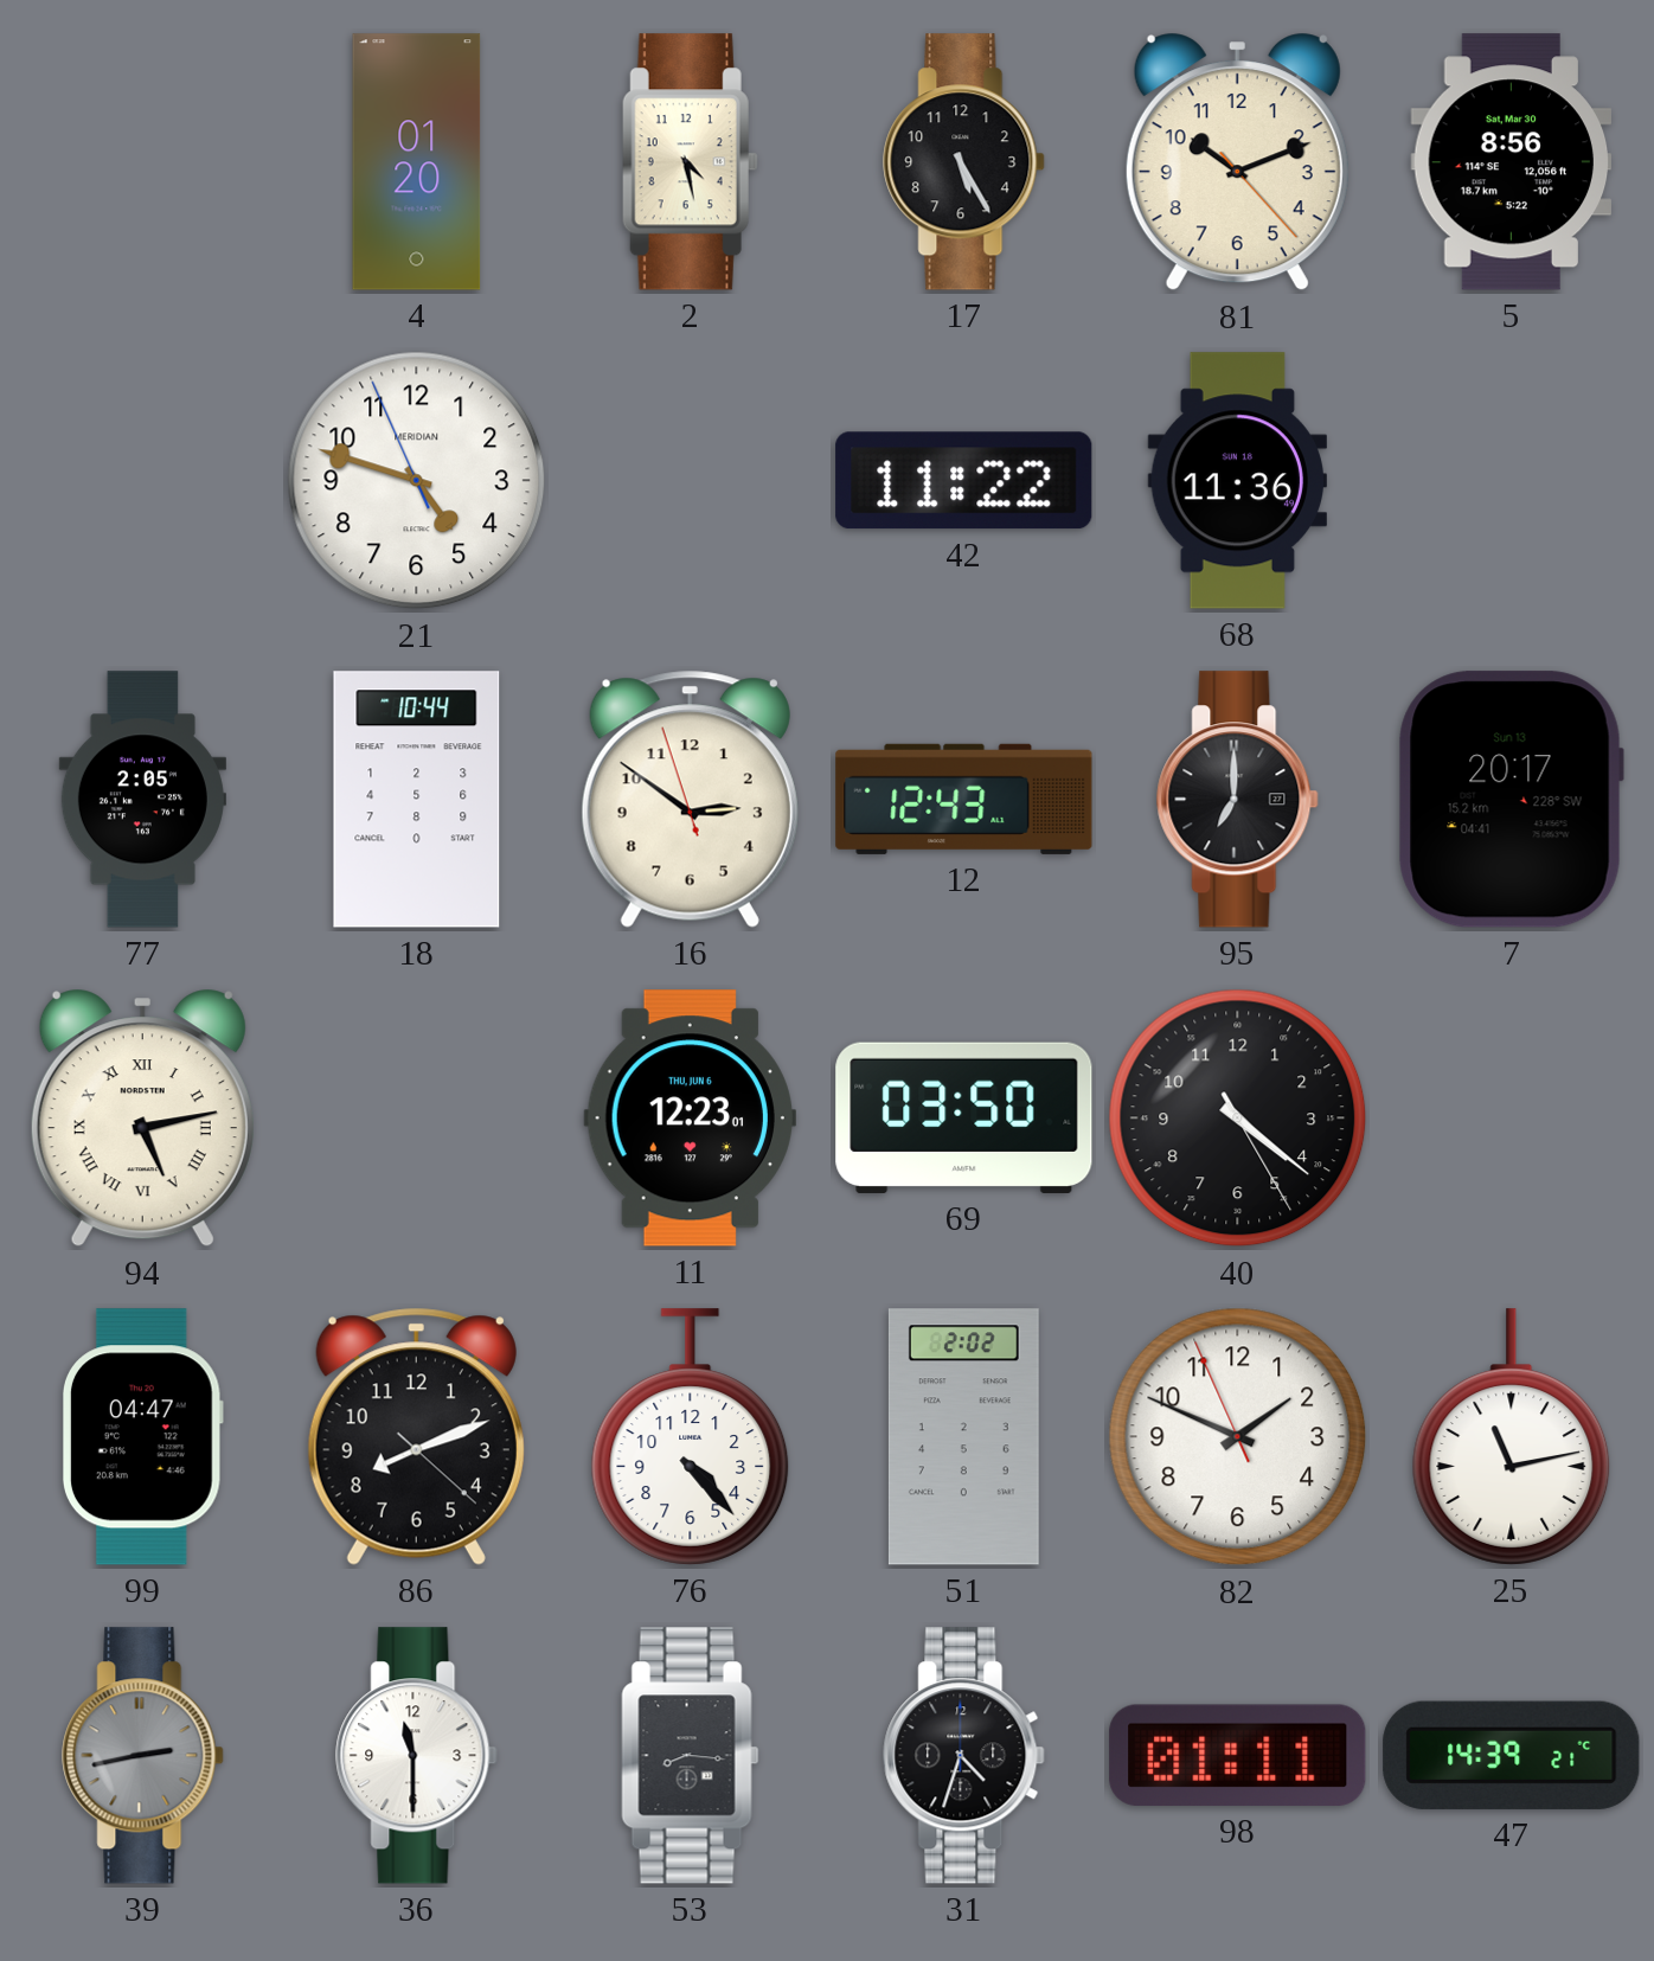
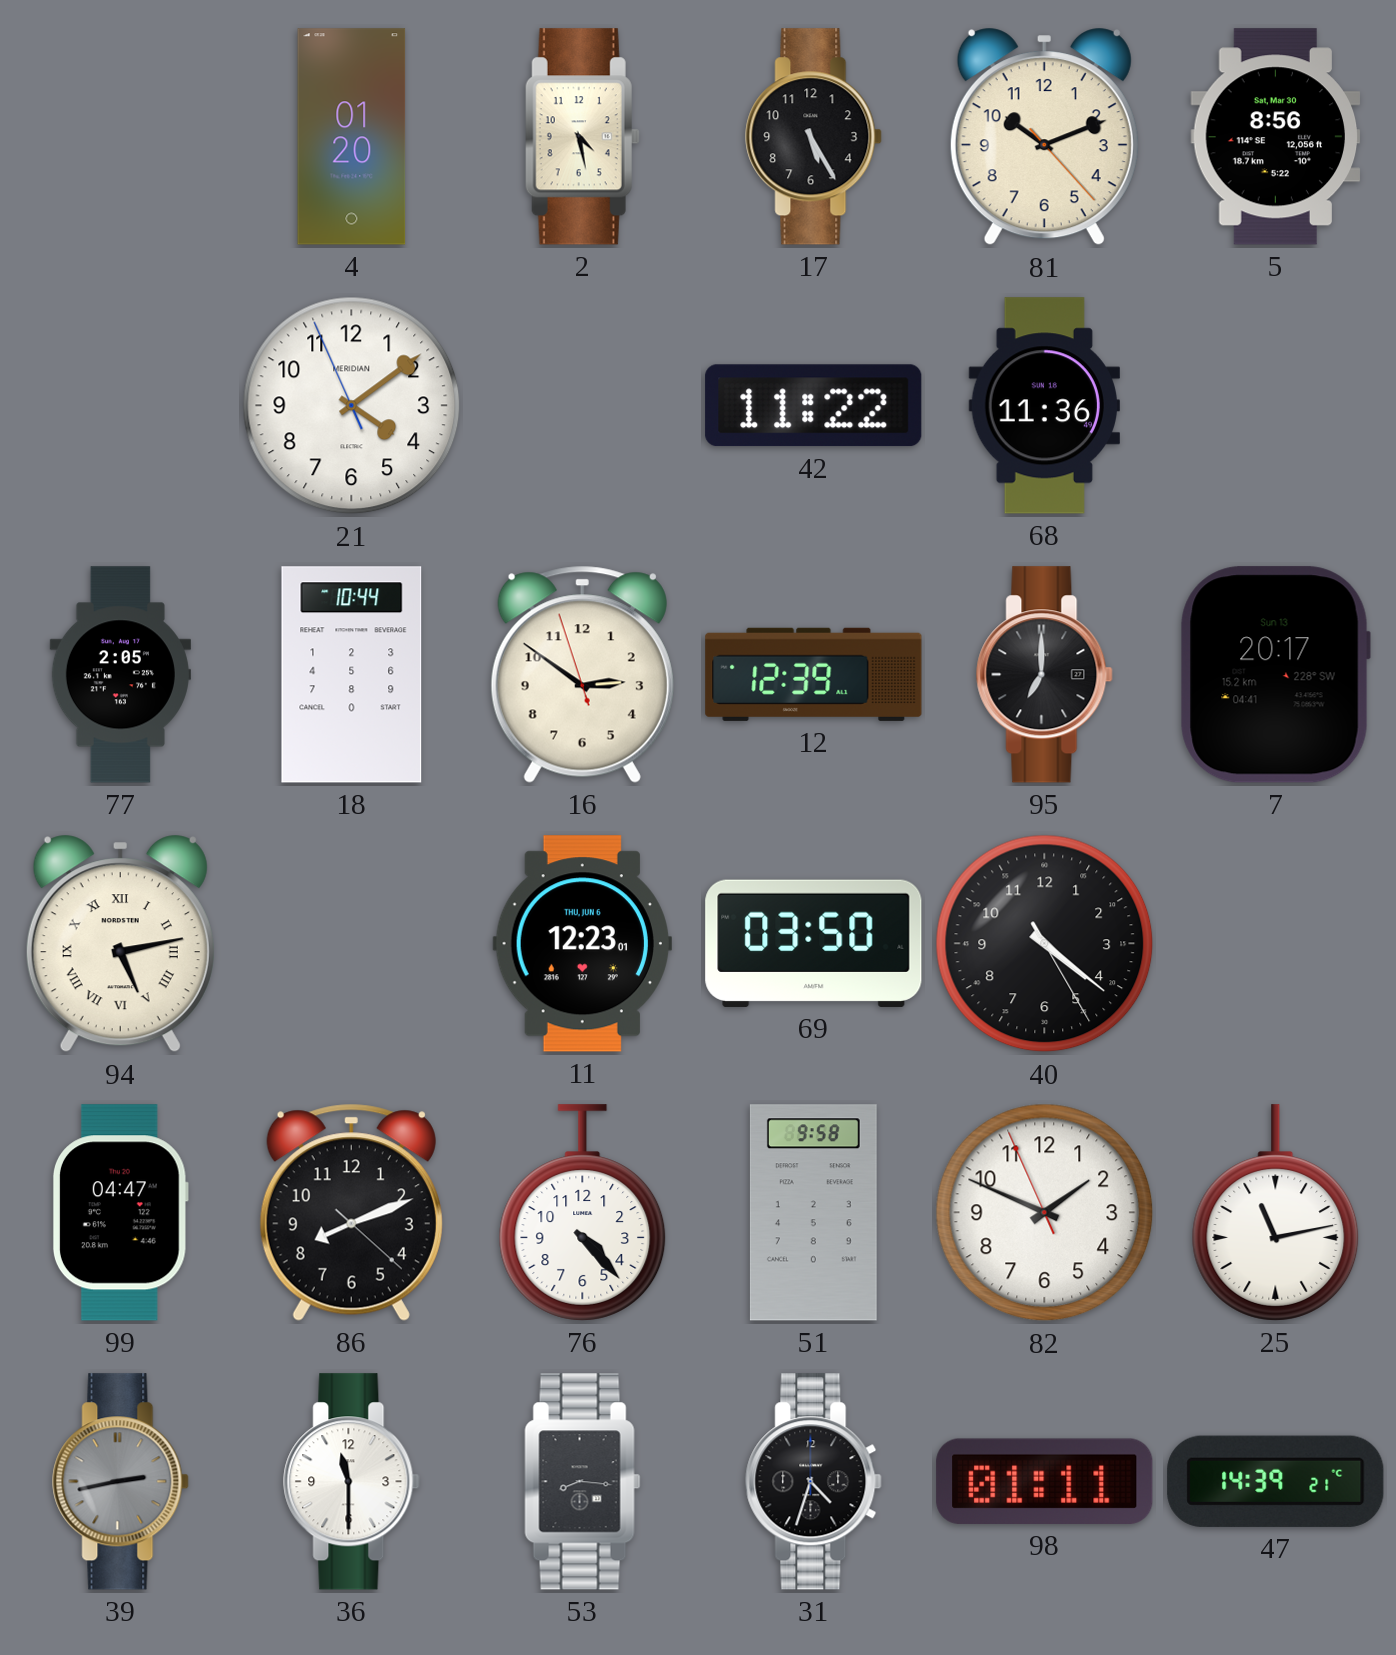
21: 4:47 -> 4:08 (352, 406)
12: 12:43 -> 12:39 (814, 674)
51: 2:02 -> 9:58 (813, 1213)
